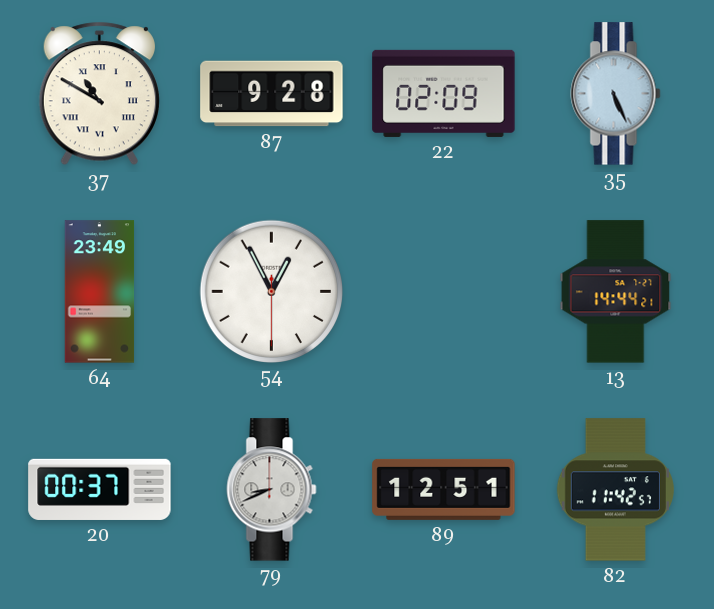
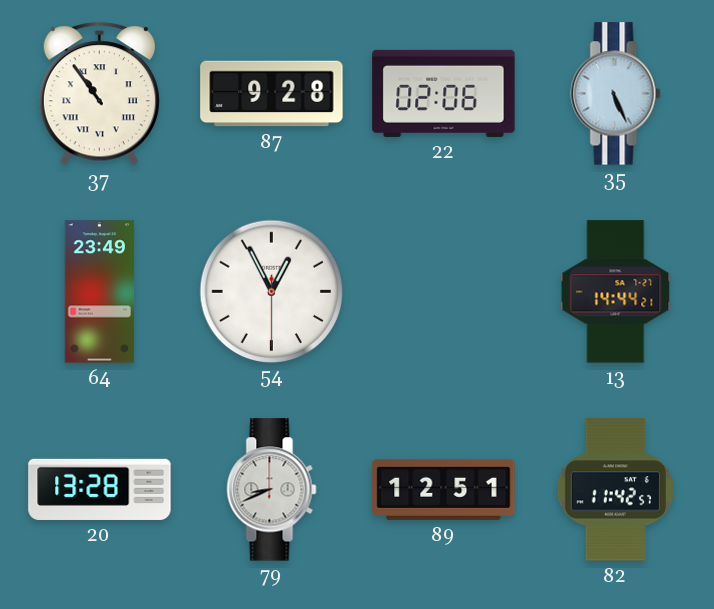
37: 10:50 -> 10:54 (99, 94)
22: 02:09 -> 02:06 (444, 93)
20: 00:37 -> 13:28 (100, 489)
